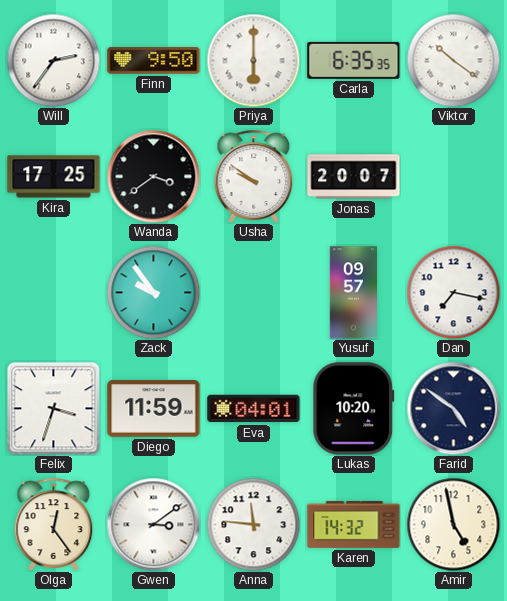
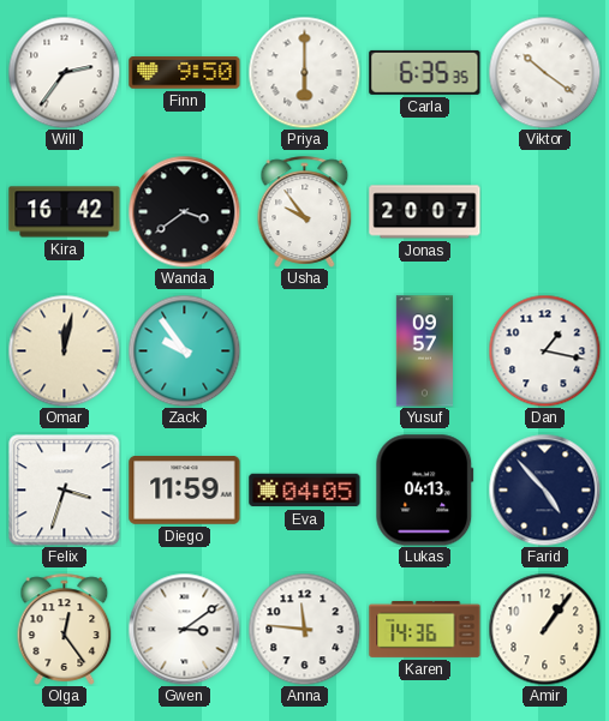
Kira: 17:25 -> 16:42 (65, 212)
Usha: 9:51 -> 9:54 (305, 211)
Omar: none -> 12:02 (64, 350)
Dan: 7:17 -> 1:17 (544, 350)
Eva: 04:01 -> 04:05 (305, 491)
Lukas: 10:20 -> 04:13 (425, 491)
Farid: 4:51 -> 4:53 (544, 489)
Karen: 14:32 -> 14:36 (425, 629)
Amir: 4:58 -> 1:06 (544, 629)
